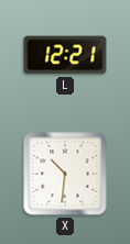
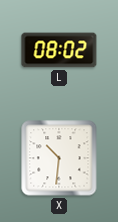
L: 12:21 -> 08:02 (59, 50)
